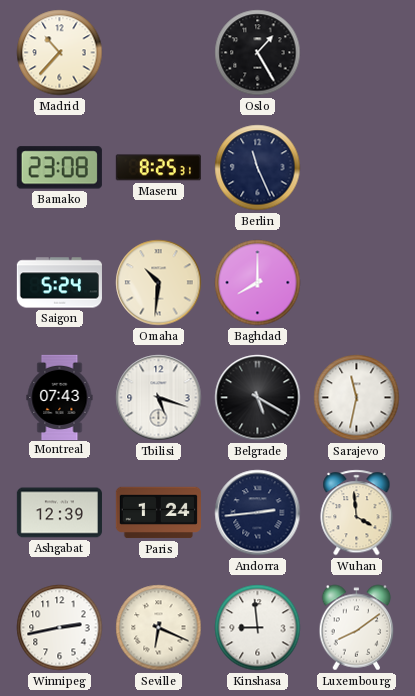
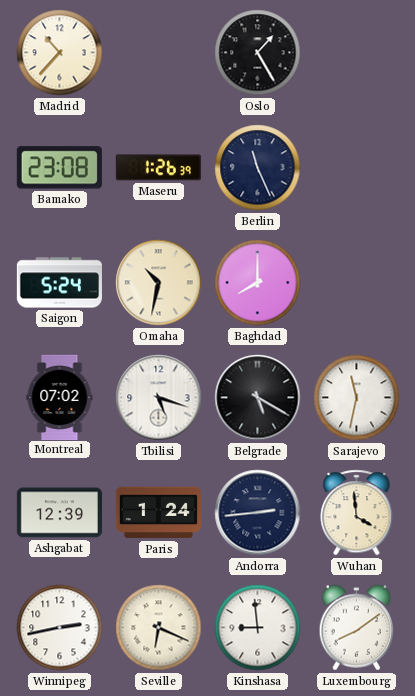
Maseru: 8:25 -> 1:26 (158, 168)
Omaha: 10:31 -> 10:32 (159, 283)
Montreal: 07:43 -> 07:02 (60, 397)
